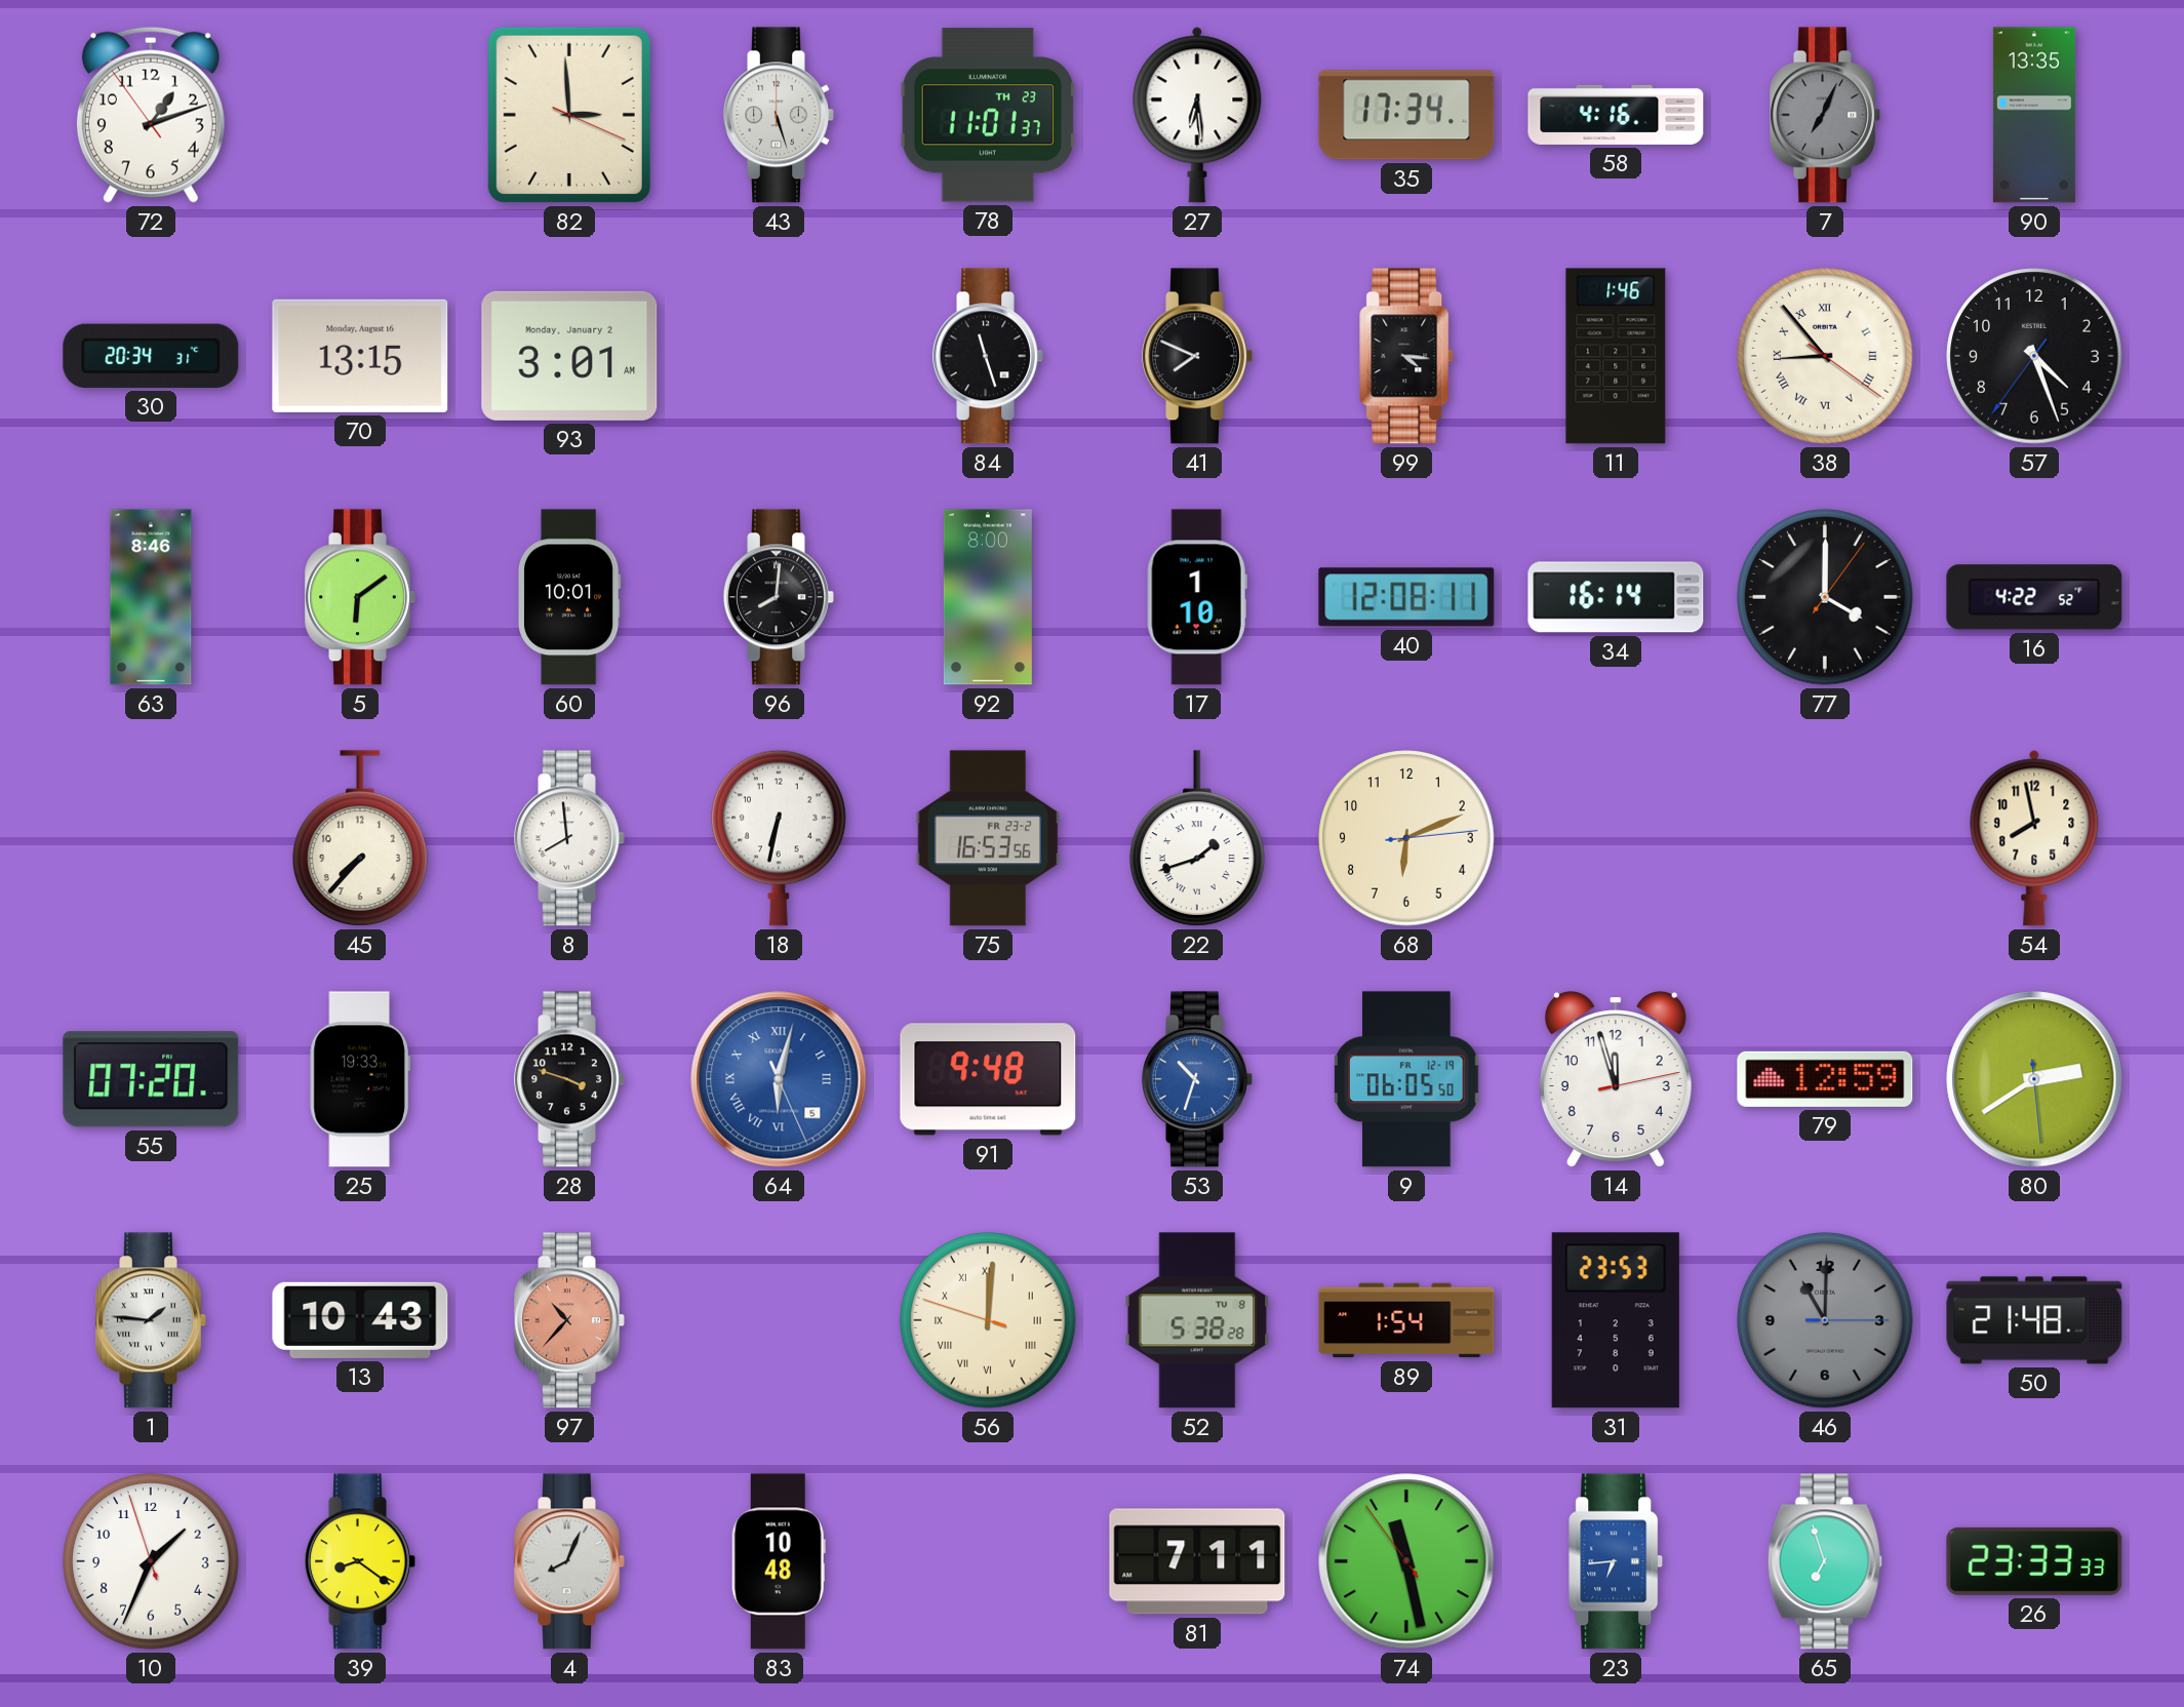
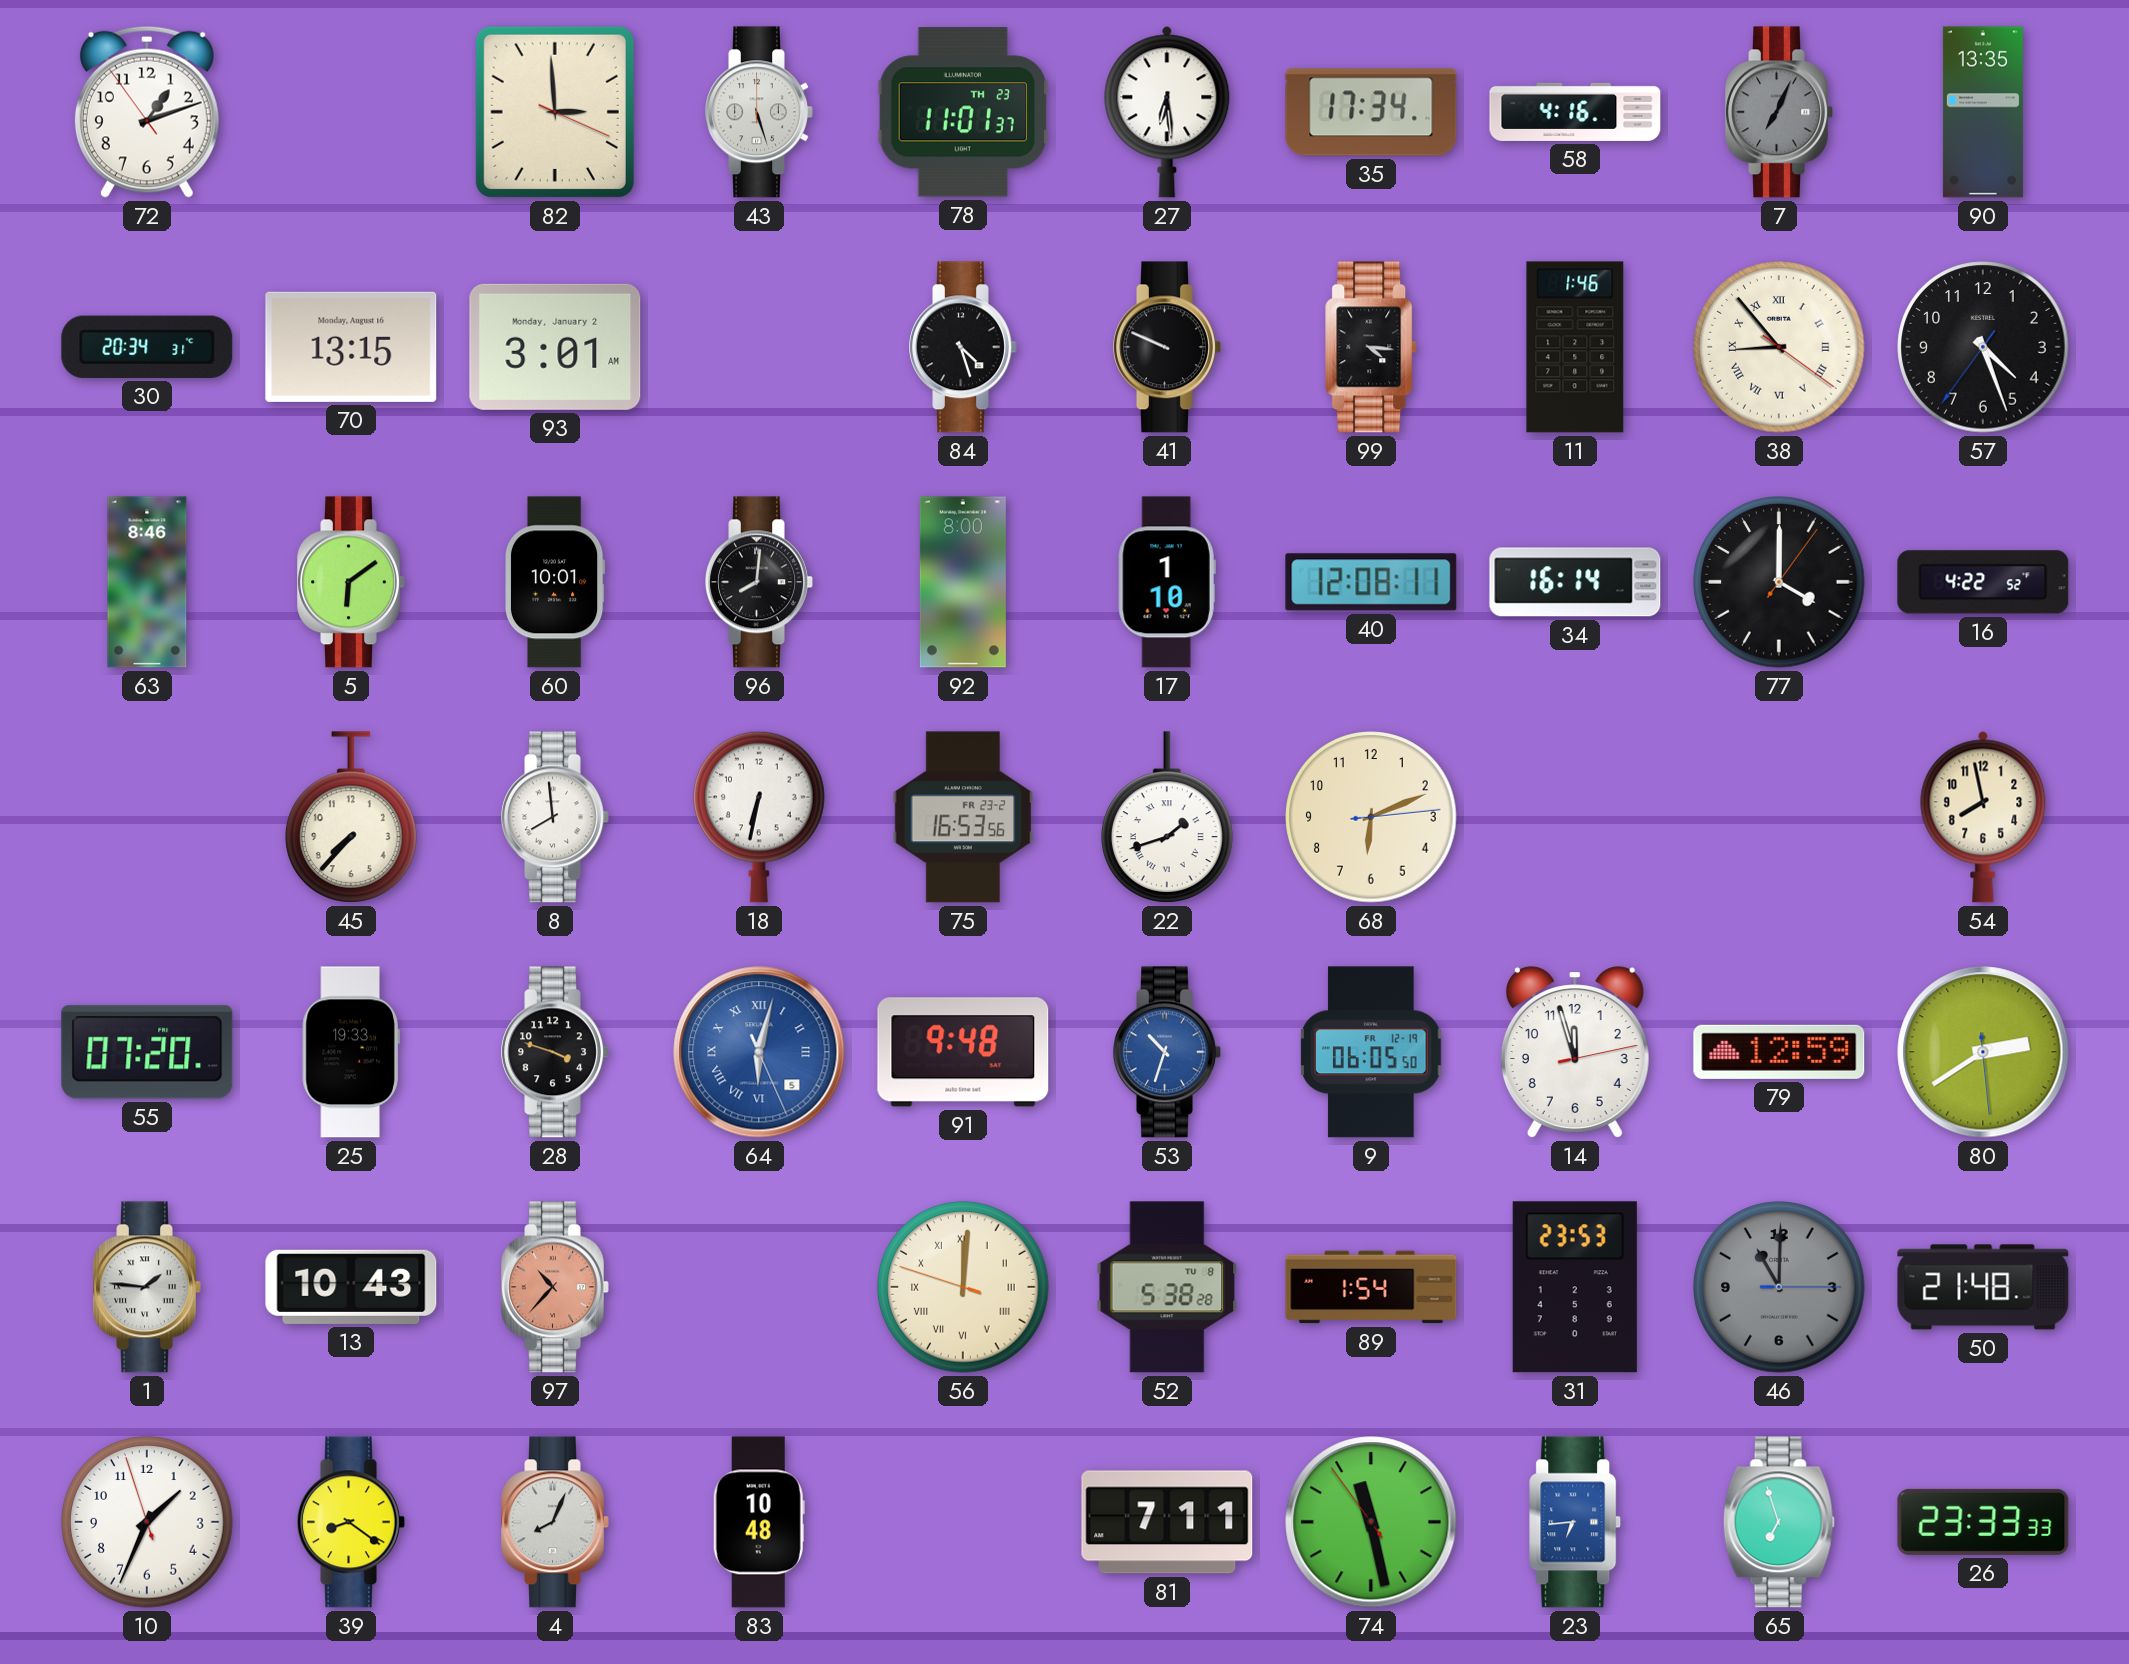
84: 11:27 -> 4:27 (963, 347)
41: 7:49 -> 9:49 (1167, 347)
